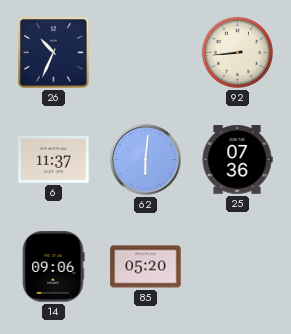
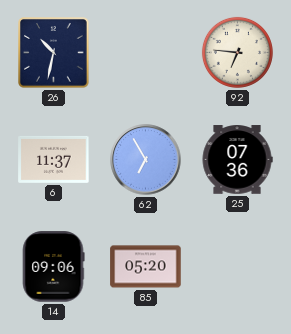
26: 10:34 -> 10:32 (54, 53)
92: 8:44 -> 6:46 (237, 52)
62: 6:01 -> 6:55 (146, 160)
